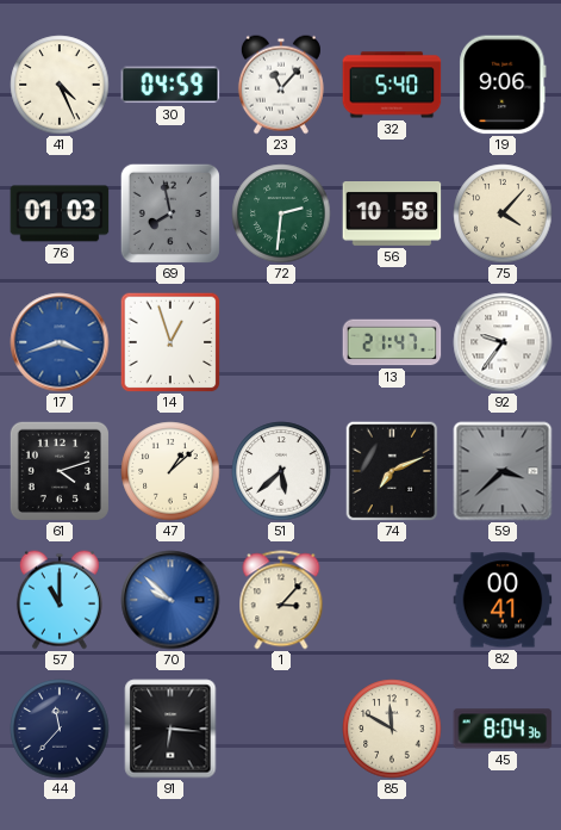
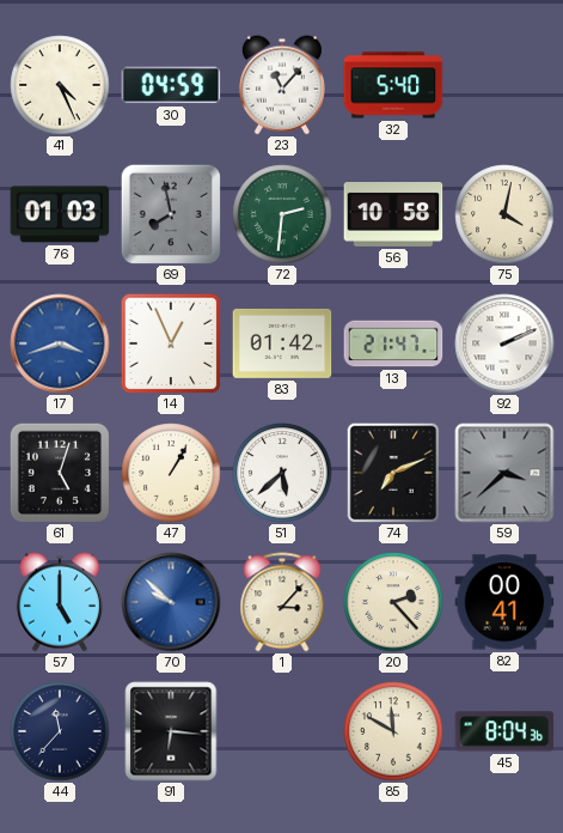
19: 9:06 -> none (503, 85)
75: 4:07 -> 4:02 (504, 214)
14: 12:57 -> 12:56 (171, 343)
83: none -> 01:42 (282, 343)
92: 9:36 -> 2:11 (504, 343)
61: 4:12 -> 5:03 (59, 472)
47: 1:08 -> 1:05 (171, 473)
57: 11:00 -> 5:00 (60, 602)
20: none -> 2:23 (393, 602)
